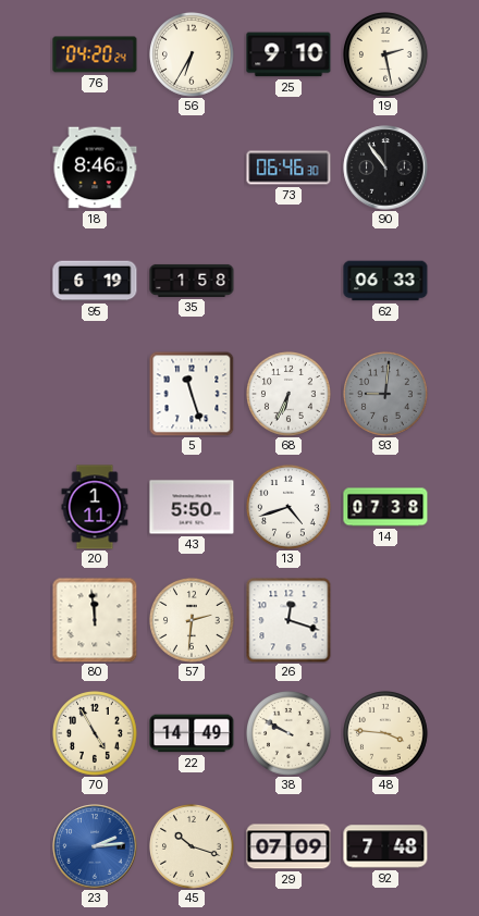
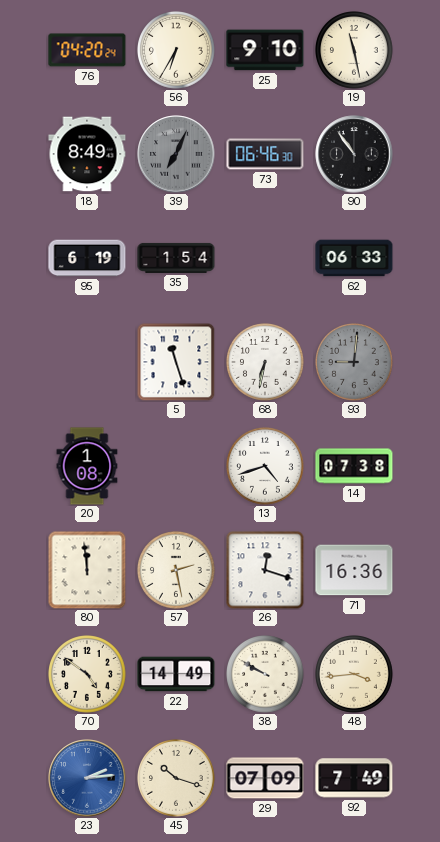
19: 2:28 -> 11:28 (355, 51)
18: 8:46 -> 8:49 (87, 154)
39: none -> 7:04 (176, 154)
35: 1:58 -> 1:54 (176, 258)
68: 6:34 -> 6:32 (266, 363)
20: 1:11 -> 1:08 (87, 466)
43: 5:50 -> none (192, 507)
57: 2:31 -> 2:28 (177, 571)
71: none -> 16:36 (354, 570)
70: 4:55 -> 4:51 (88, 675)
48: 3:46 -> 3:44 (355, 675)
92: 7:48 -> 7:49 (354, 778)
